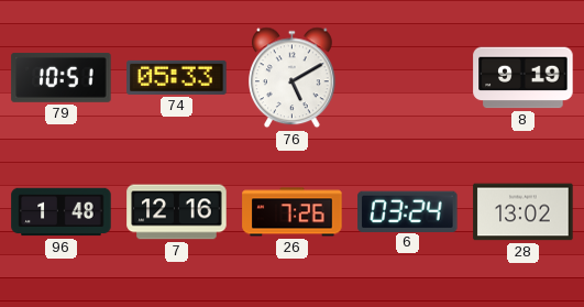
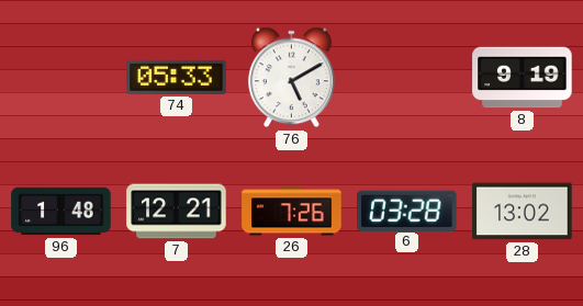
79: 10:51 -> none (62, 77)
7: 12:16 -> 12:21 (177, 212)
6: 03:24 -> 03:28 (407, 211)
